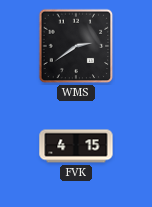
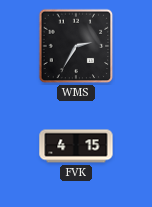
WMS: 2:39 -> 2:35 (76, 46)
